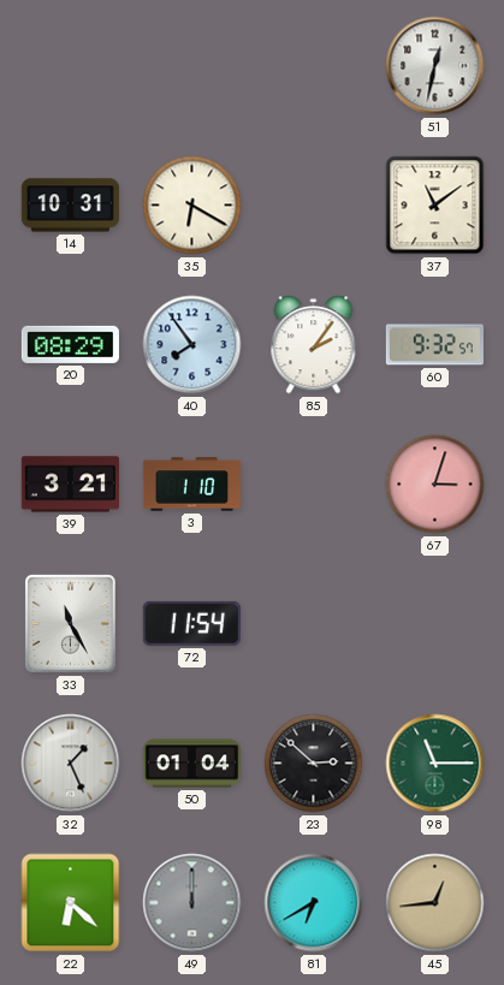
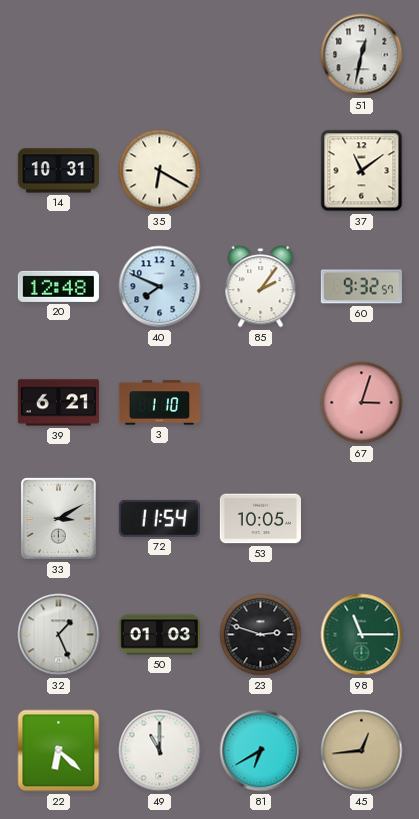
20: 08:29 -> 12:48 (58, 286)
40: 7:54 -> 7:49 (160, 287)
39: 3:21 -> 6:21 (58, 403)
33: 11:25 -> 3:10 (58, 519)
53: none -> 10:05 (260, 519)
50: 01:04 -> 01:03 (159, 635)
23: 2:52 -> 2:48 (261, 635)
49: 12:00 -> 11:00 (160, 751)
49 dial: grey -> white (160, 751)
